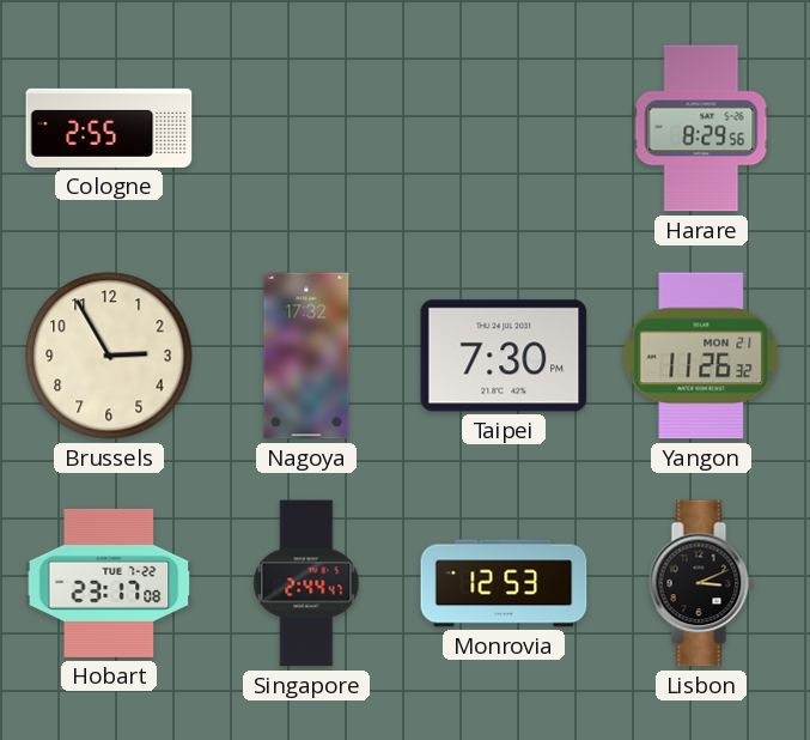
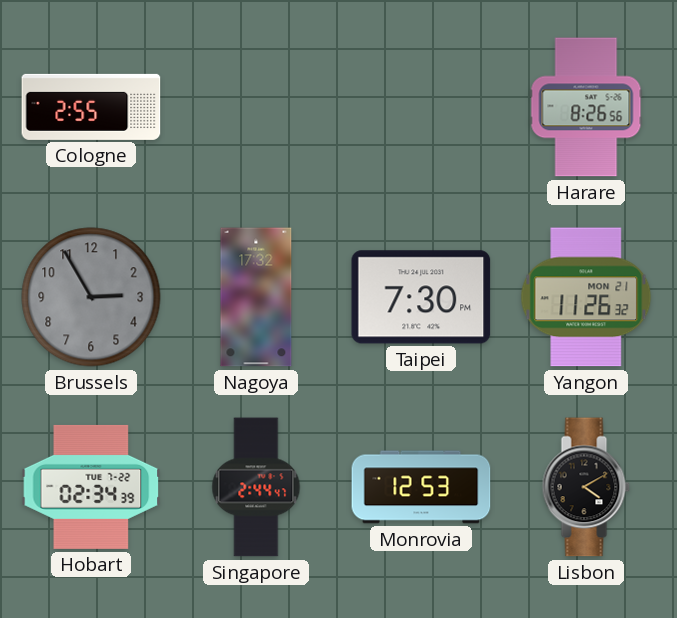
Harare: 8:29 -> 8:26 (586, 107)
Brussels dial: cream -> grey (91, 297)
Hobart: 23:17 -> 02:34 (91, 487)
Lisbon: 3:11 -> 4:10 (586, 487)
